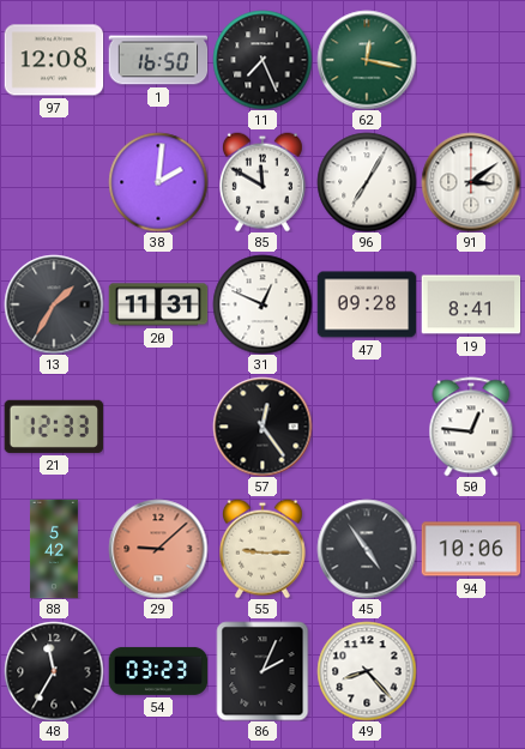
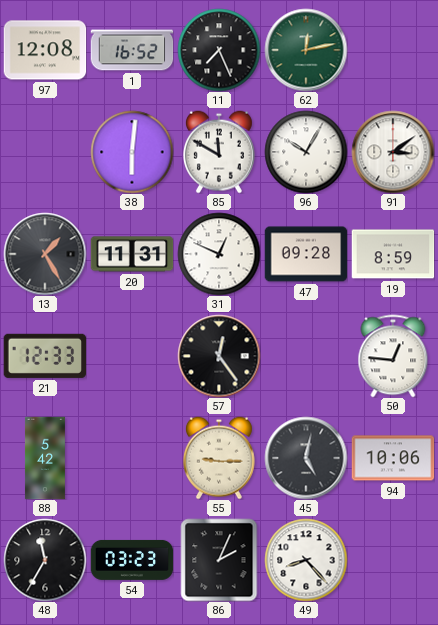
1: 16:50 -> 16:52 (132, 50)
62: 12:17 -> 12:13 (306, 50)
38: 2:01 -> 6:01 (132, 152)
96: 7:05 -> 10:05 (306, 152)
13: 1:35 -> 1:25 (45, 254)
19: 8:41 -> 8:59 (393, 254)
29: 9:08 -> none (158, 549)
45: 4:54 -> 5:02 (306, 458)
